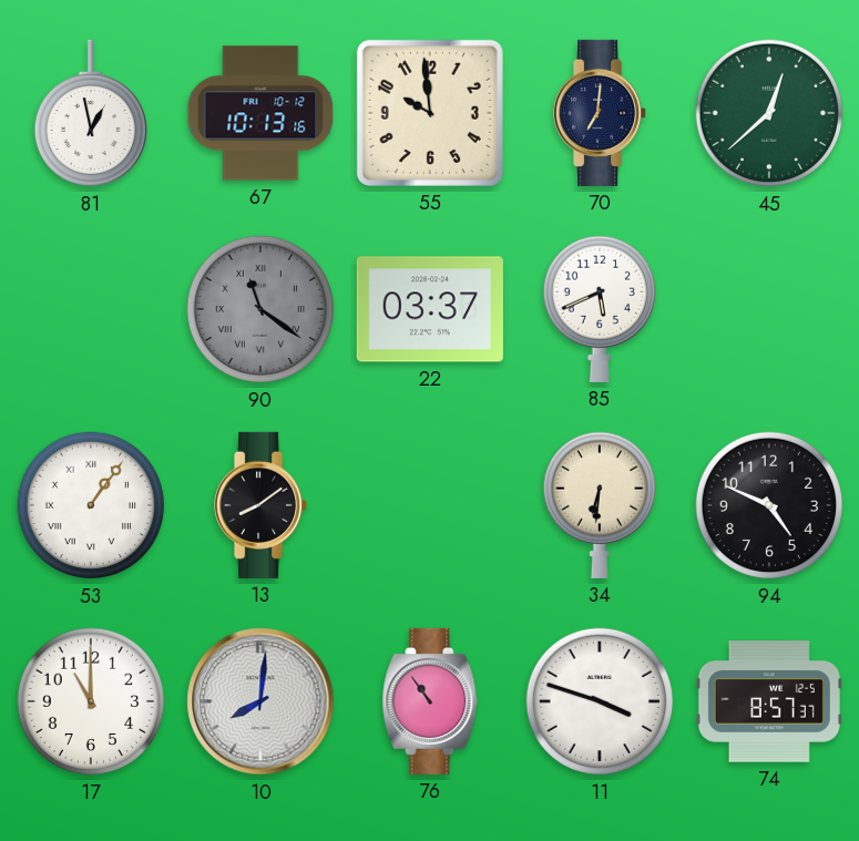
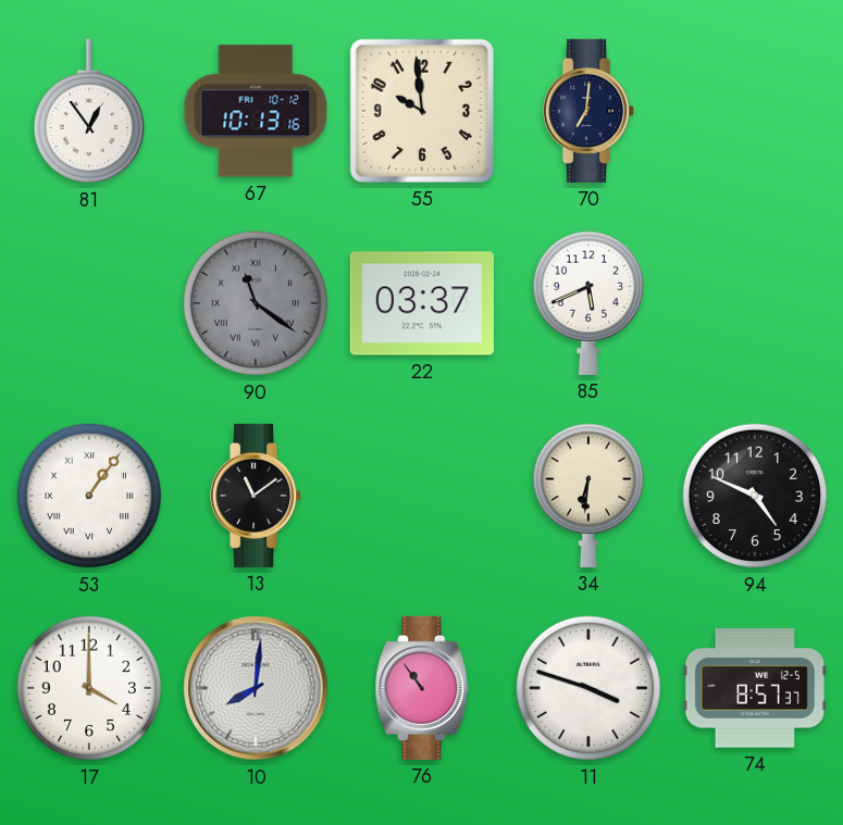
81: 12:58 -> 12:54 (89, 111)
45: 12:38 -> none (769, 113)
13: 8:09 -> 11:09 (257, 496)
17: 11:00 -> 4:00 (89, 688)
